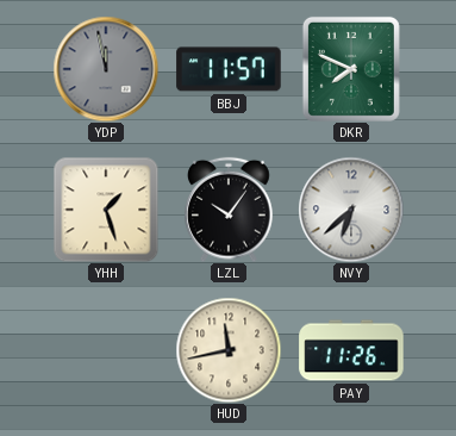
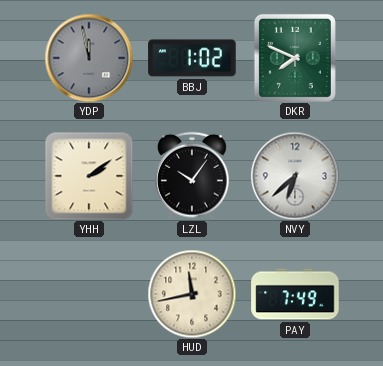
BBJ: 11:57 -> 1:02 (192, 58)
YHH: 1:27 -> 2:09 (89, 176)
PAY: 11:26 -> 7:49 (295, 294)
